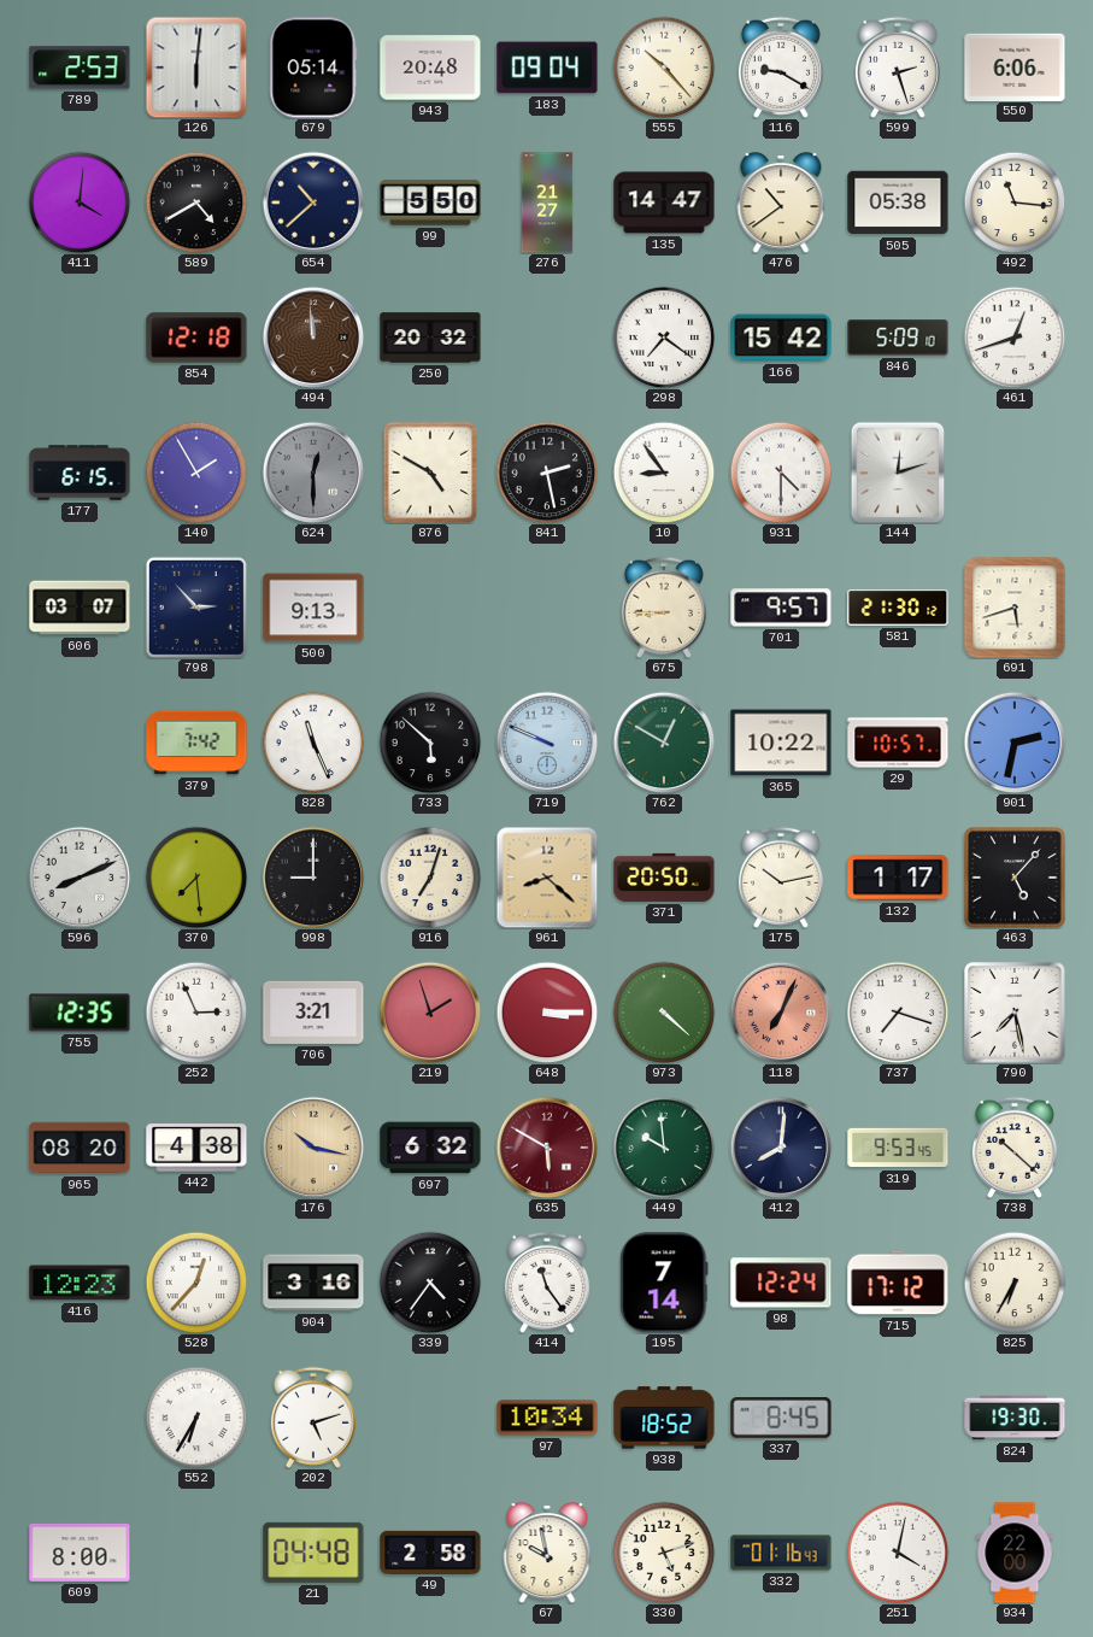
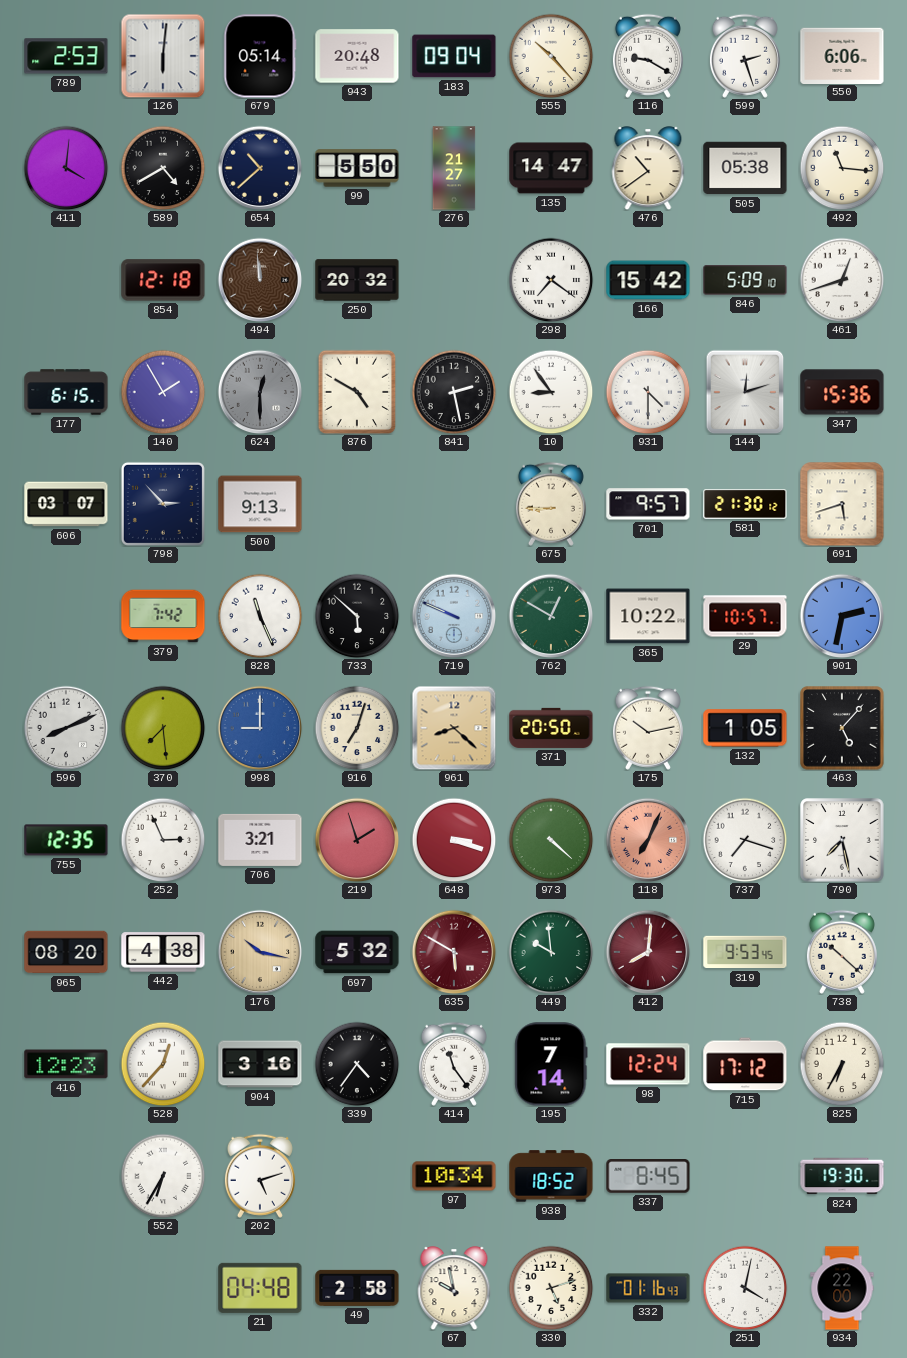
347: none -> 15:36 (842, 392)
998 dial: black -> blue (260, 728)
132: 1:17 -> 1:05 (745, 728)
648: 3:15 -> 3:18 (454, 840)
697: 6:32 -> 5:32 (357, 952)
412 dial: navy -> burgundy (648, 952)
609: 8:00 -> none (80, 1553)
